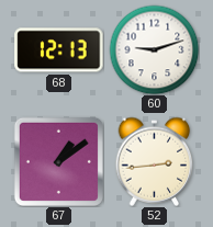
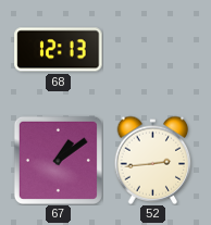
60: 9:12 -> none (154, 49)
